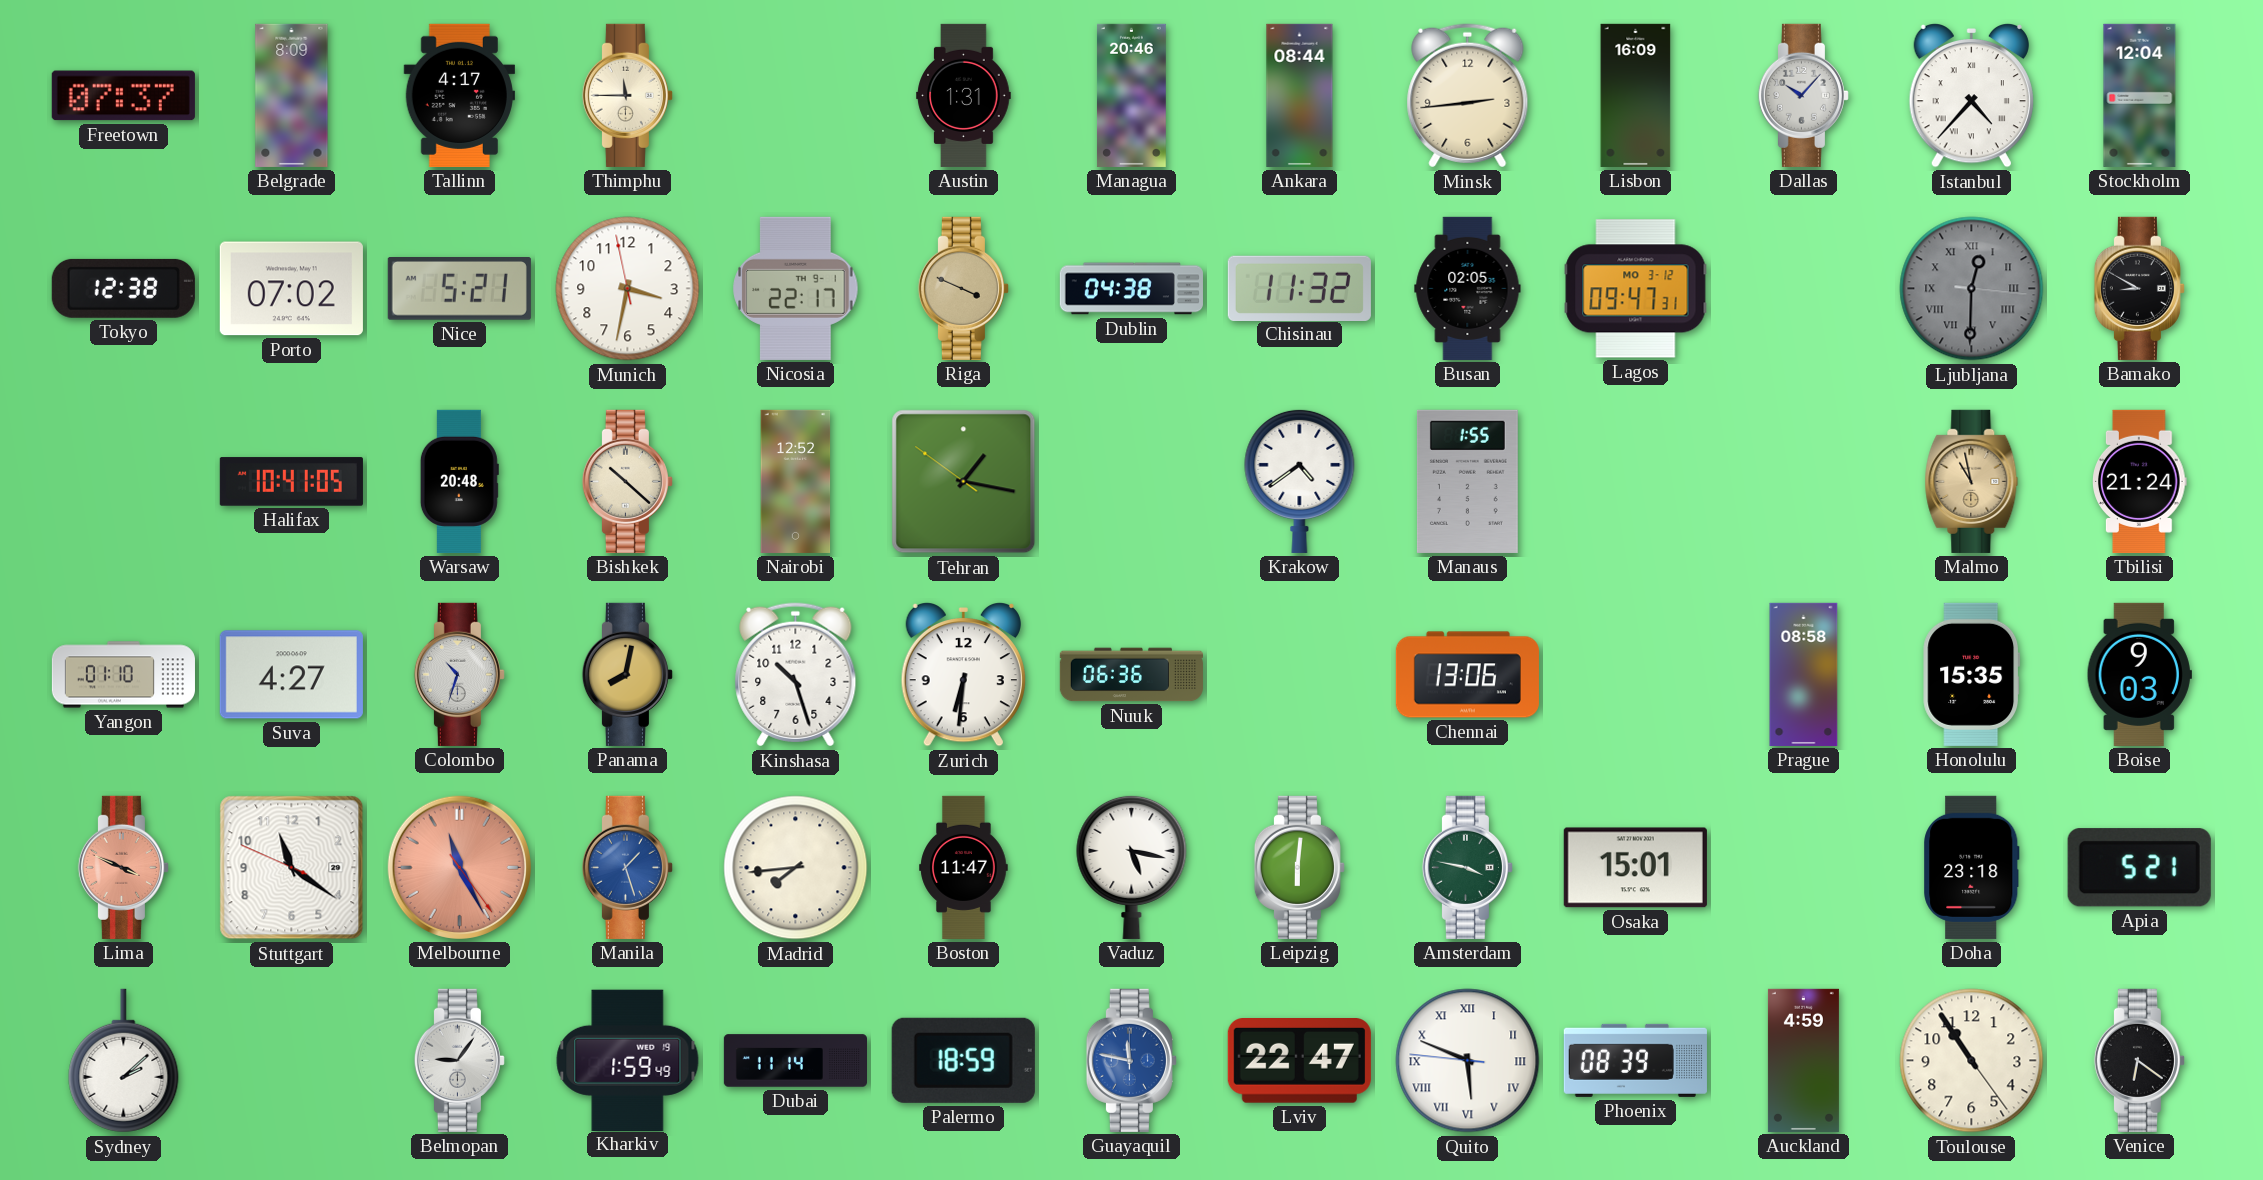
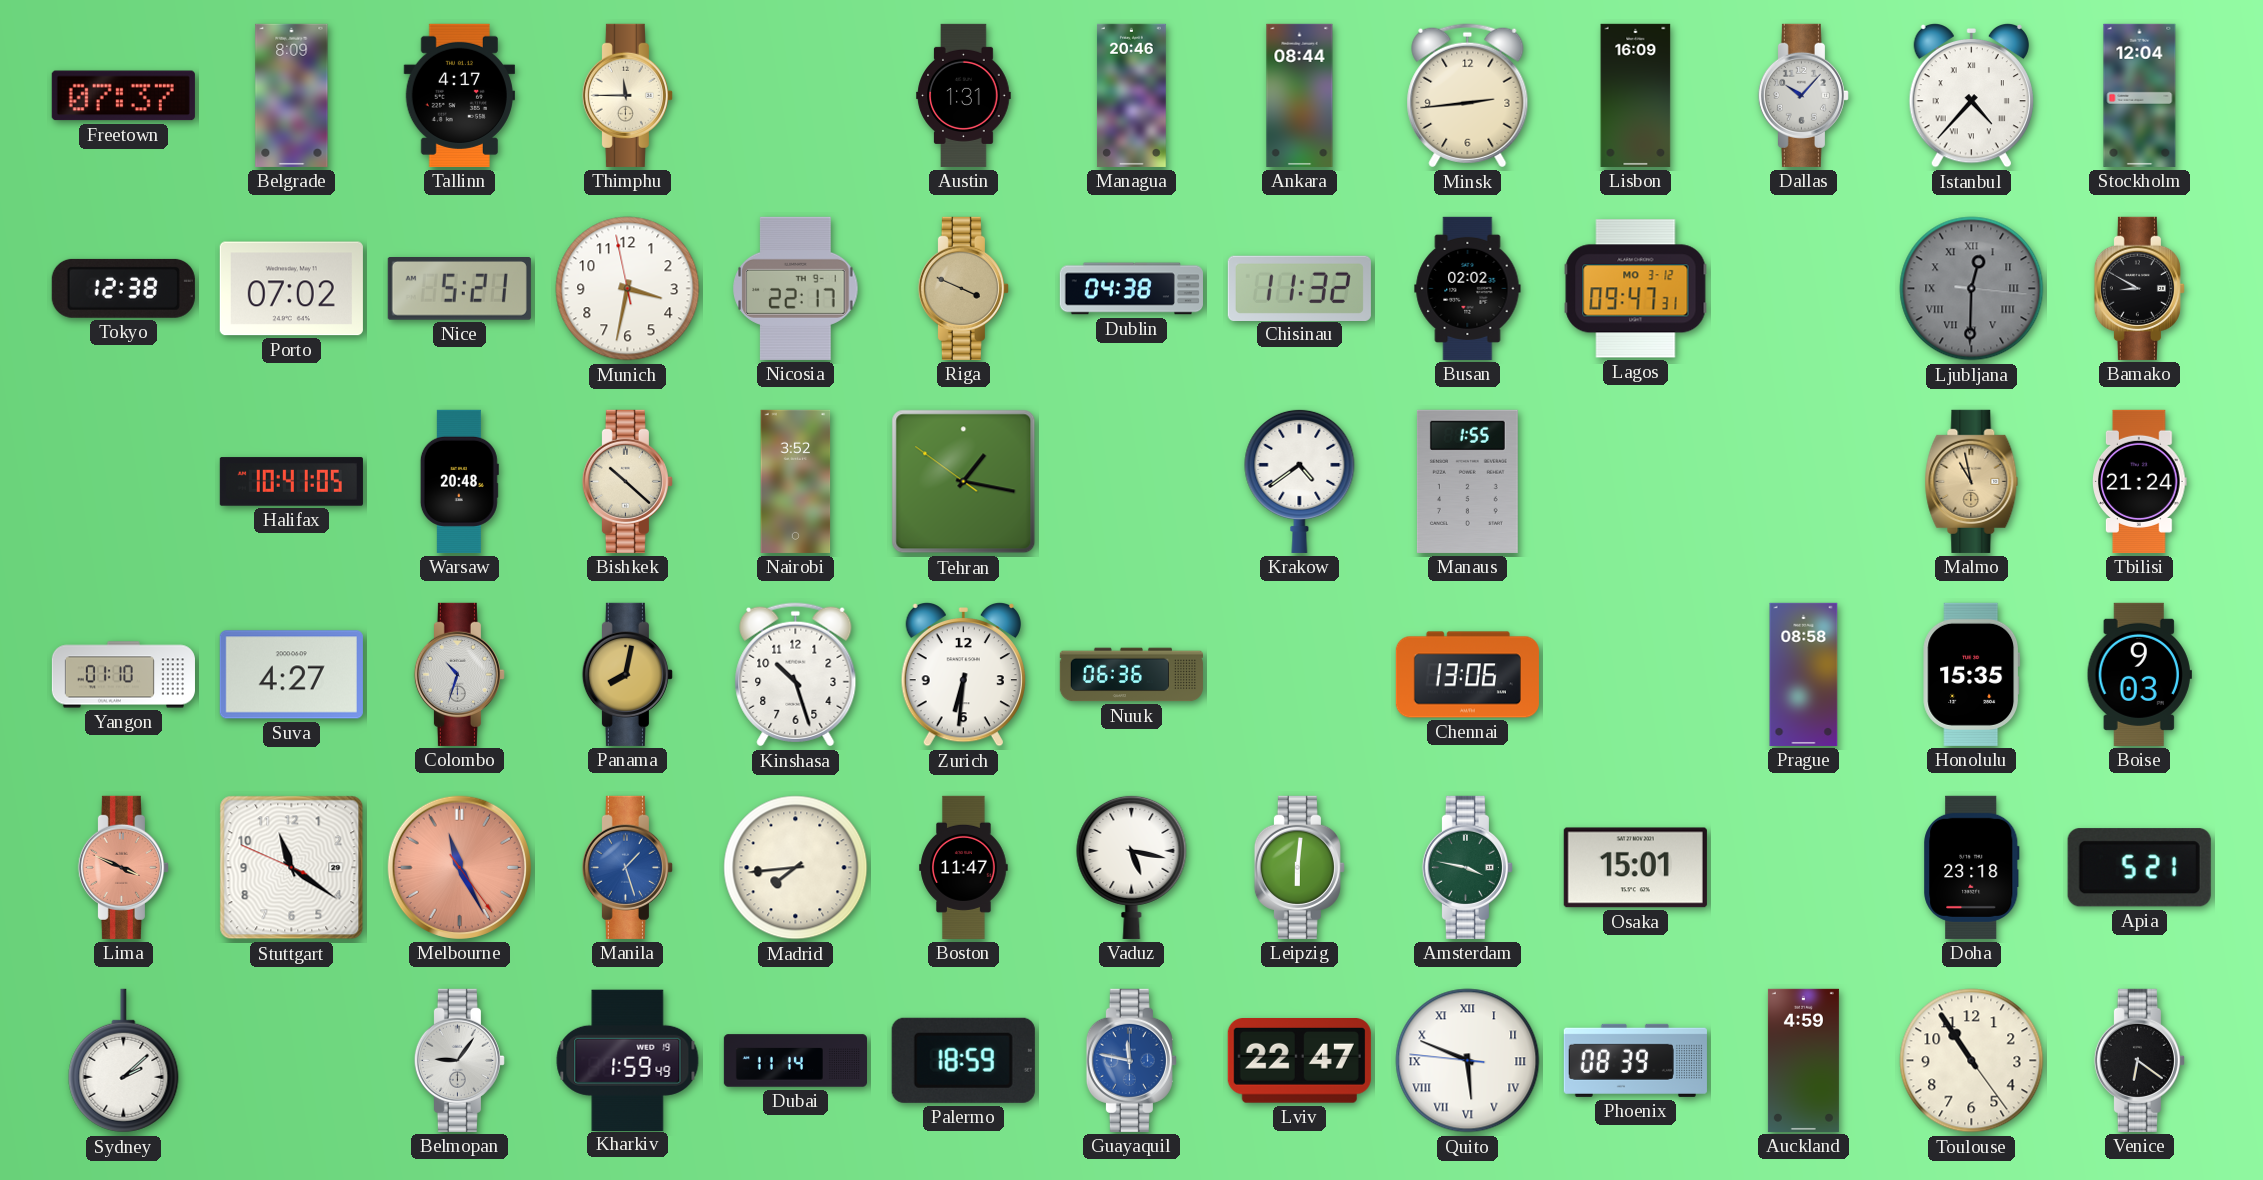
Busan: 02:05 -> 02:02 (1468, 288)
Nairobi: 12:52 -> 3:52 (796, 481)
